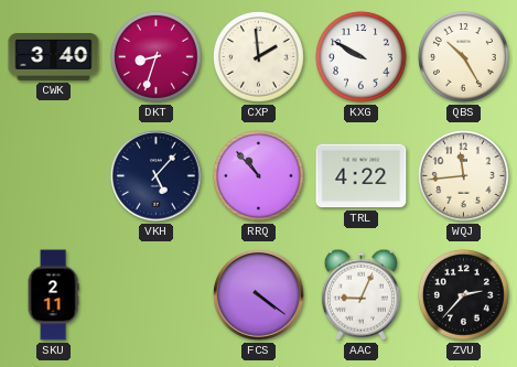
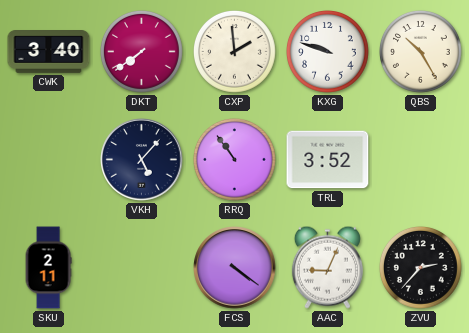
DKT: 8:33 -> 7:39 (142, 52)
KXG: 9:50 -> 9:48 (328, 52)
RRQ: 10:53 -> 10:54 (235, 160)
TRL: 4:22 -> 3:52 (328, 160)
WQJ: 11:44 -> none (464, 176)
